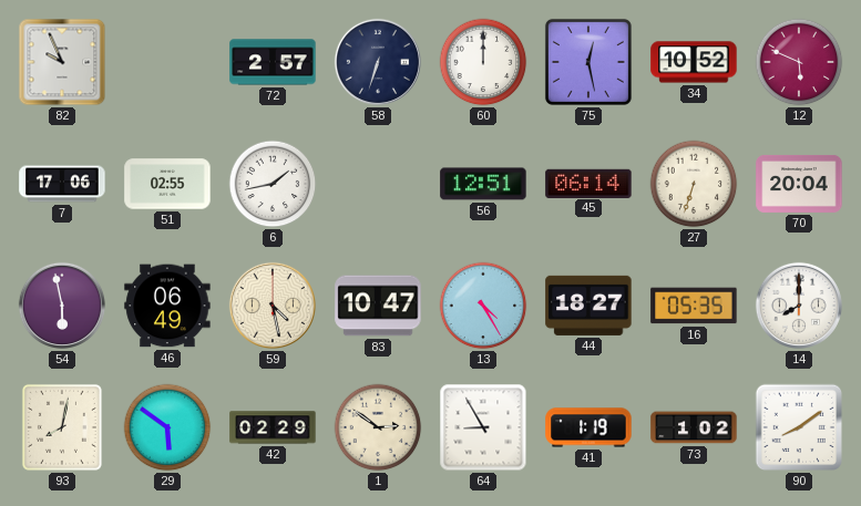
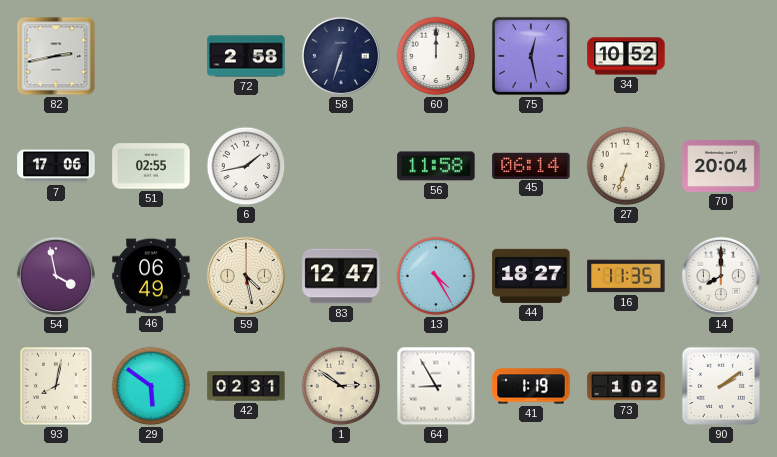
82: 9:56 -> 2:43 (56, 56)
72: 2:57 -> 2:58 (246, 56)
12: 5:49 -> none (799, 62)
56: 12:51 -> 11:58 (436, 166)
54: 5:58 -> 3:58 (56, 276)
83: 10:47 -> 12:47 (341, 276)
16: 05:35 -> 11:35 (626, 276)
42: 02:29 -> 02:31 (246, 386)
90: 8:09 -> 2:09 (721, 386)
